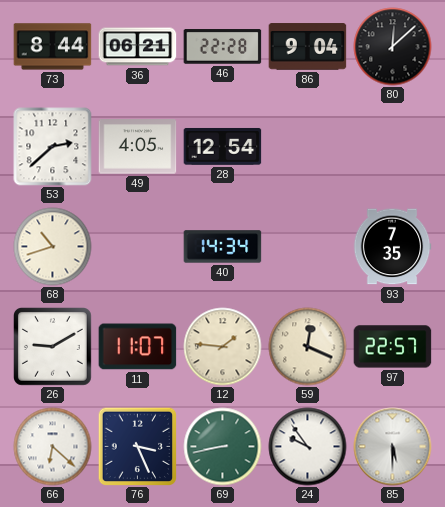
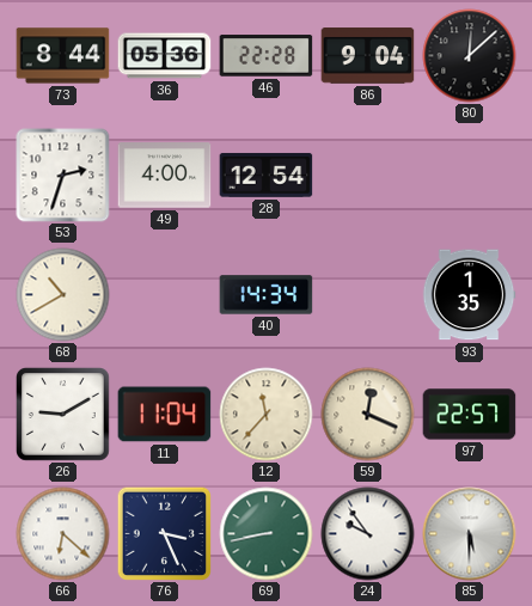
36: 06:21 -> 05:36 (165, 56)
53: 2:38 -> 2:33 (63, 176)
49: 4:05 -> 4:00 (165, 176)
68: 10:42 -> 10:40 (63, 295)
93: 7:35 -> 1:35 (469, 295)
11: 11:07 -> 11:04 (165, 415)
12: 1:46 -> 11:37 (267, 415)
